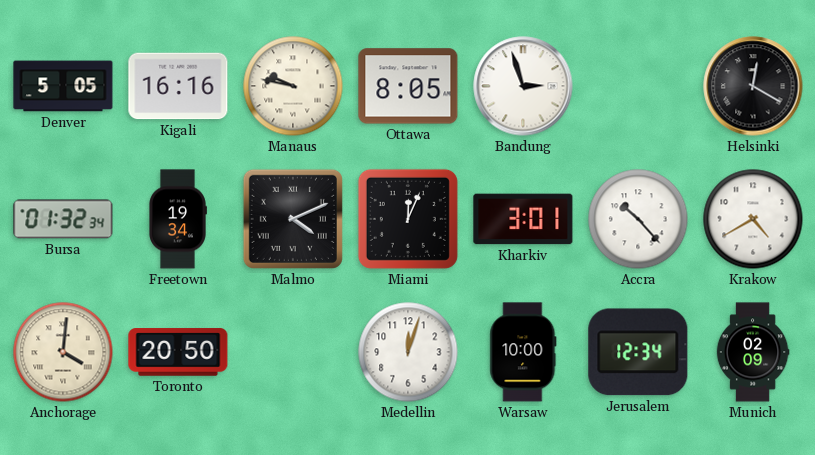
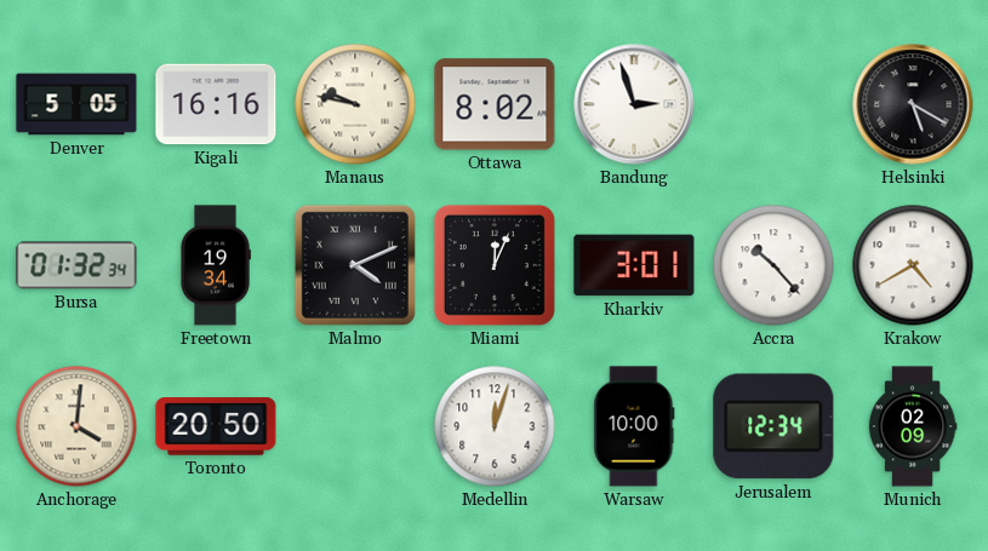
Ottawa: 8:05 -> 8:02 (495, 104)
Helsinki: 12:20 -> 5:20 (913, 104)
